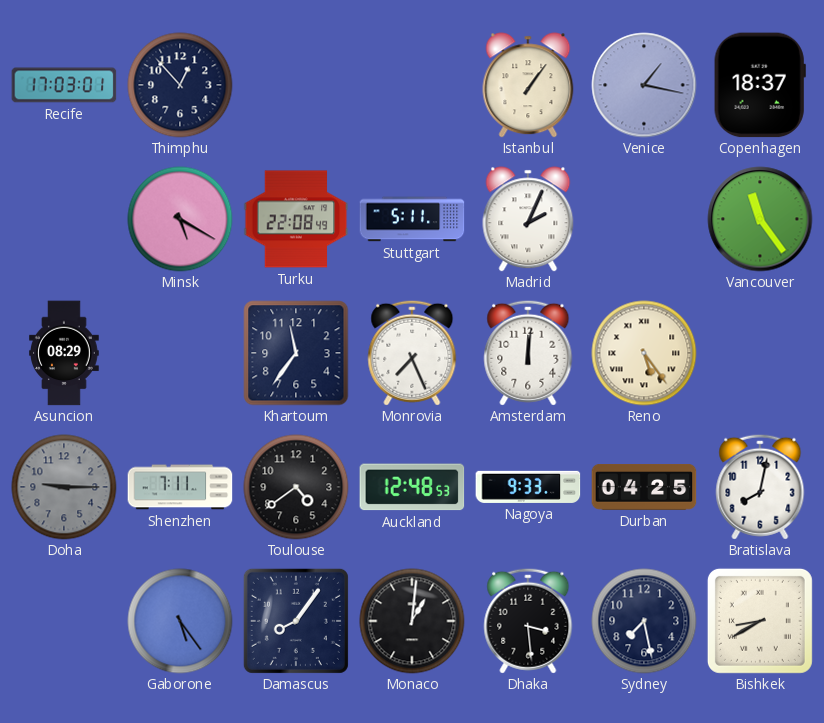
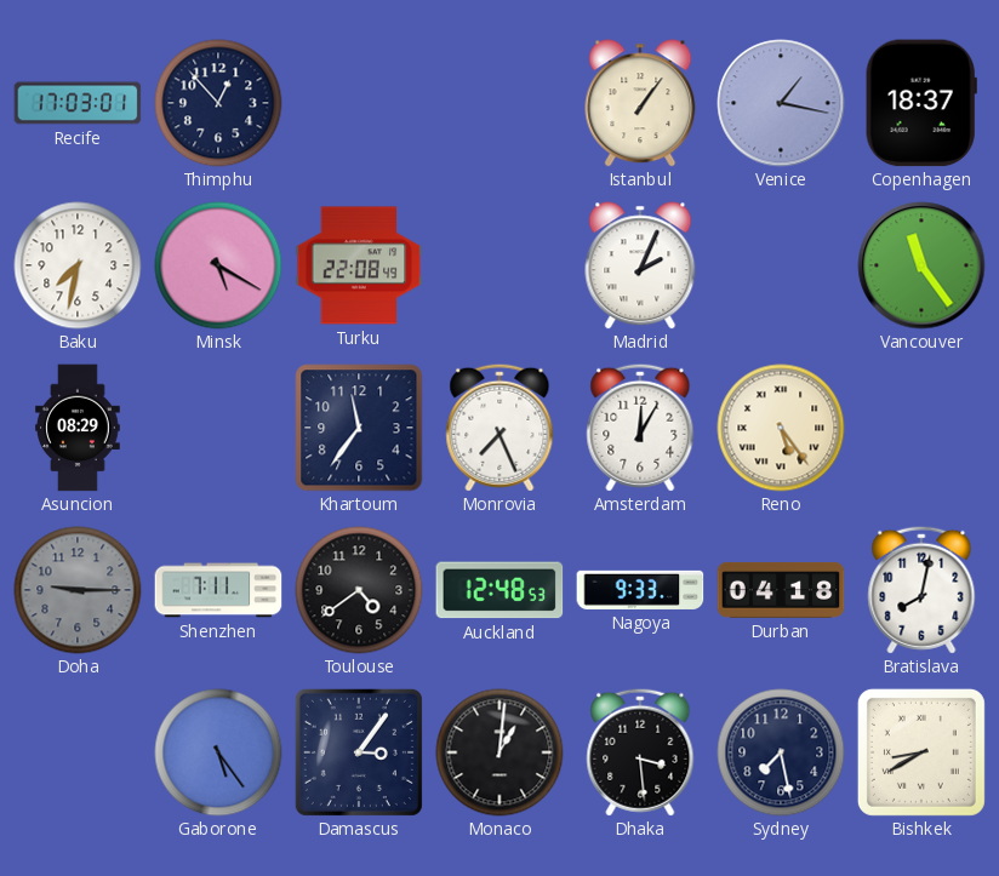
Baku: none -> 7:32 (78, 265)
Stuttgart: 5:11 -> none (412, 219)
Amsterdam: 12:01 -> 12:05 (640, 428)
Durban: 04:25 -> 04:18 (781, 591)
Damascus: 8:06 -> 3:06 (359, 752)
